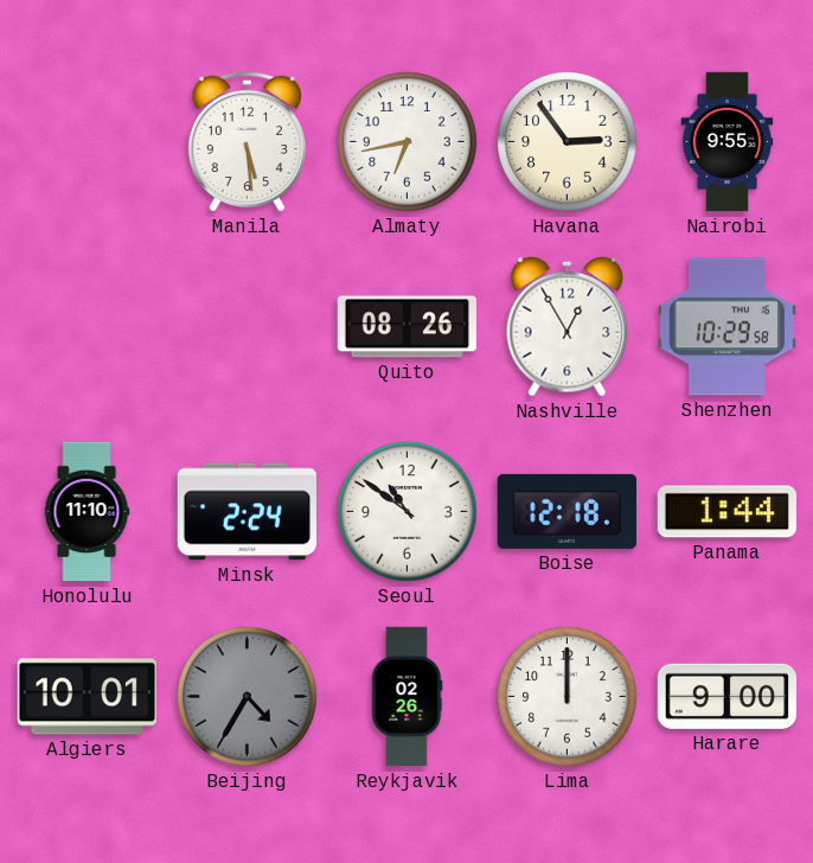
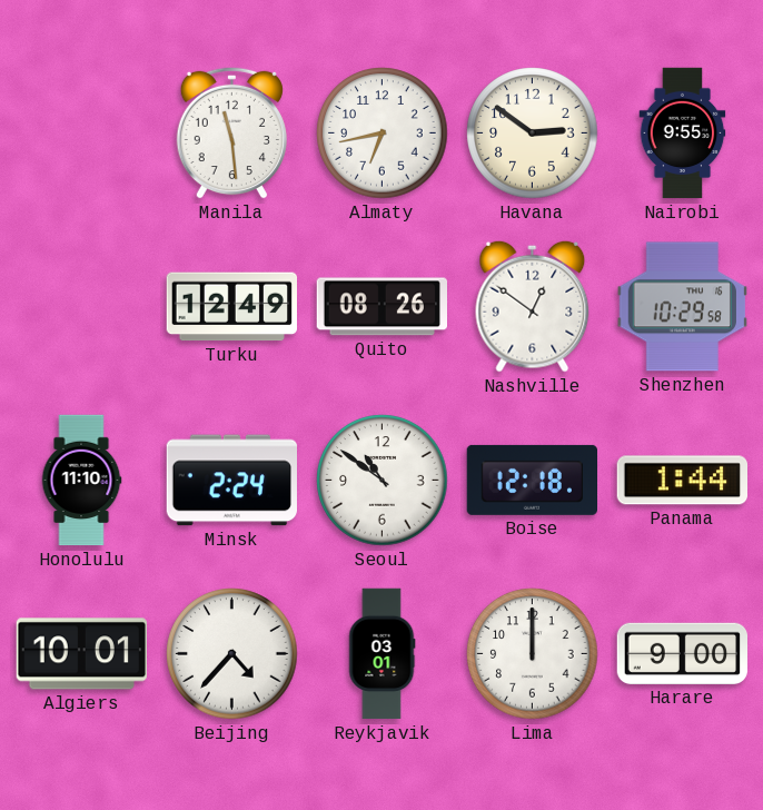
Manila: 5:29 -> 11:29 (231, 132)
Havana: 2:54 -> 2:51 (533, 134)
Turku: none -> 12:49 (231, 307)
Nashville: 12:55 -> 12:51 (533, 306)
Beijing: 4:35 -> 4:37 (232, 654)
Beijing dial: grey -> white (232, 654)
Reykjavik: 02:26 -> 03:01 (381, 654)
